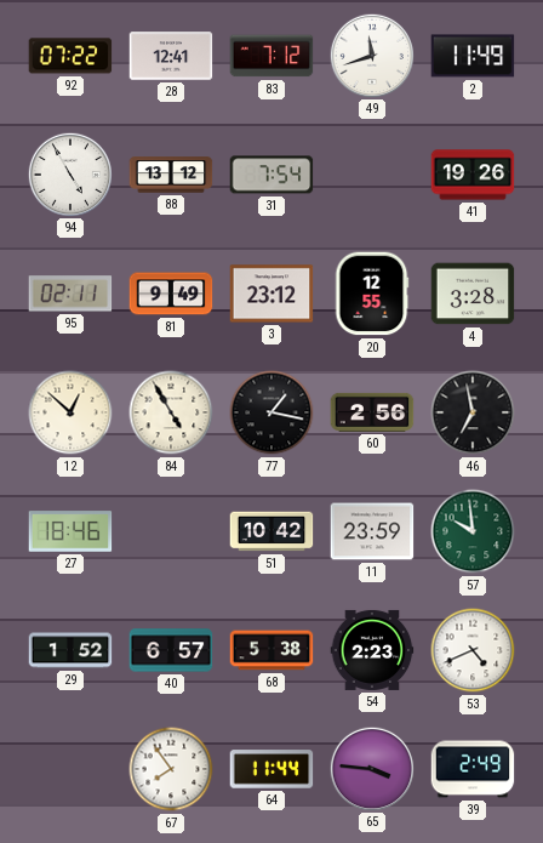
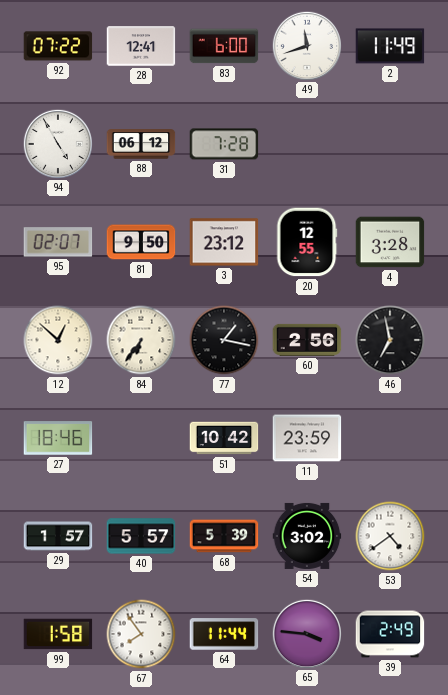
83: 7:12 -> 6:00 (224, 46)
88: 13:12 -> 06:12 (141, 144)
31: 7:54 -> 7:28 (224, 144)
41: 19:26 -> none (473, 175)
95: 02:11 -> 02:07 (58, 242)
81: 9:49 -> 9:50 (141, 242)
84: 4:55 -> 6:36 (141, 340)
57: 9:59 -> none (473, 531)
29: 1:52 -> 1:57 (58, 536)
40: 6:57 -> 5:57 (141, 536)
68: 5:38 -> 5:39 (224, 536)
54: 2:23 -> 3:02 (307, 536)
53: 4:41 -> 4:39 (390, 536)
99: none -> 1:58 (58, 634)
